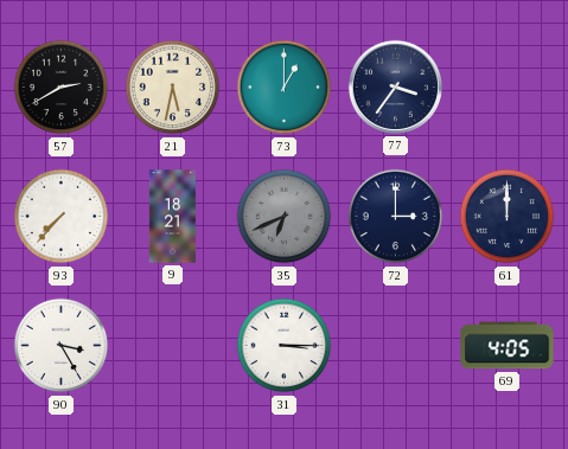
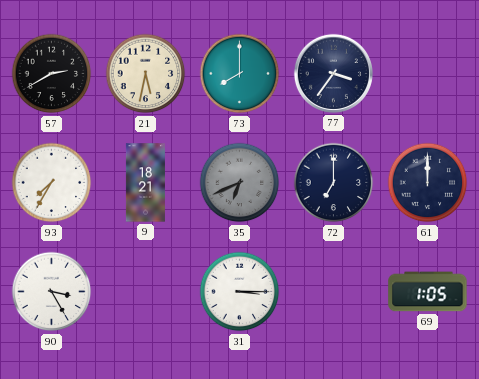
73: 1:00 -> 8:00 (240, 74)
93: 7:37 -> 7:35 (52, 183)
72: 3:00 -> 7:00 (334, 183)
69: 4:05 -> 1:05 (428, 292)
